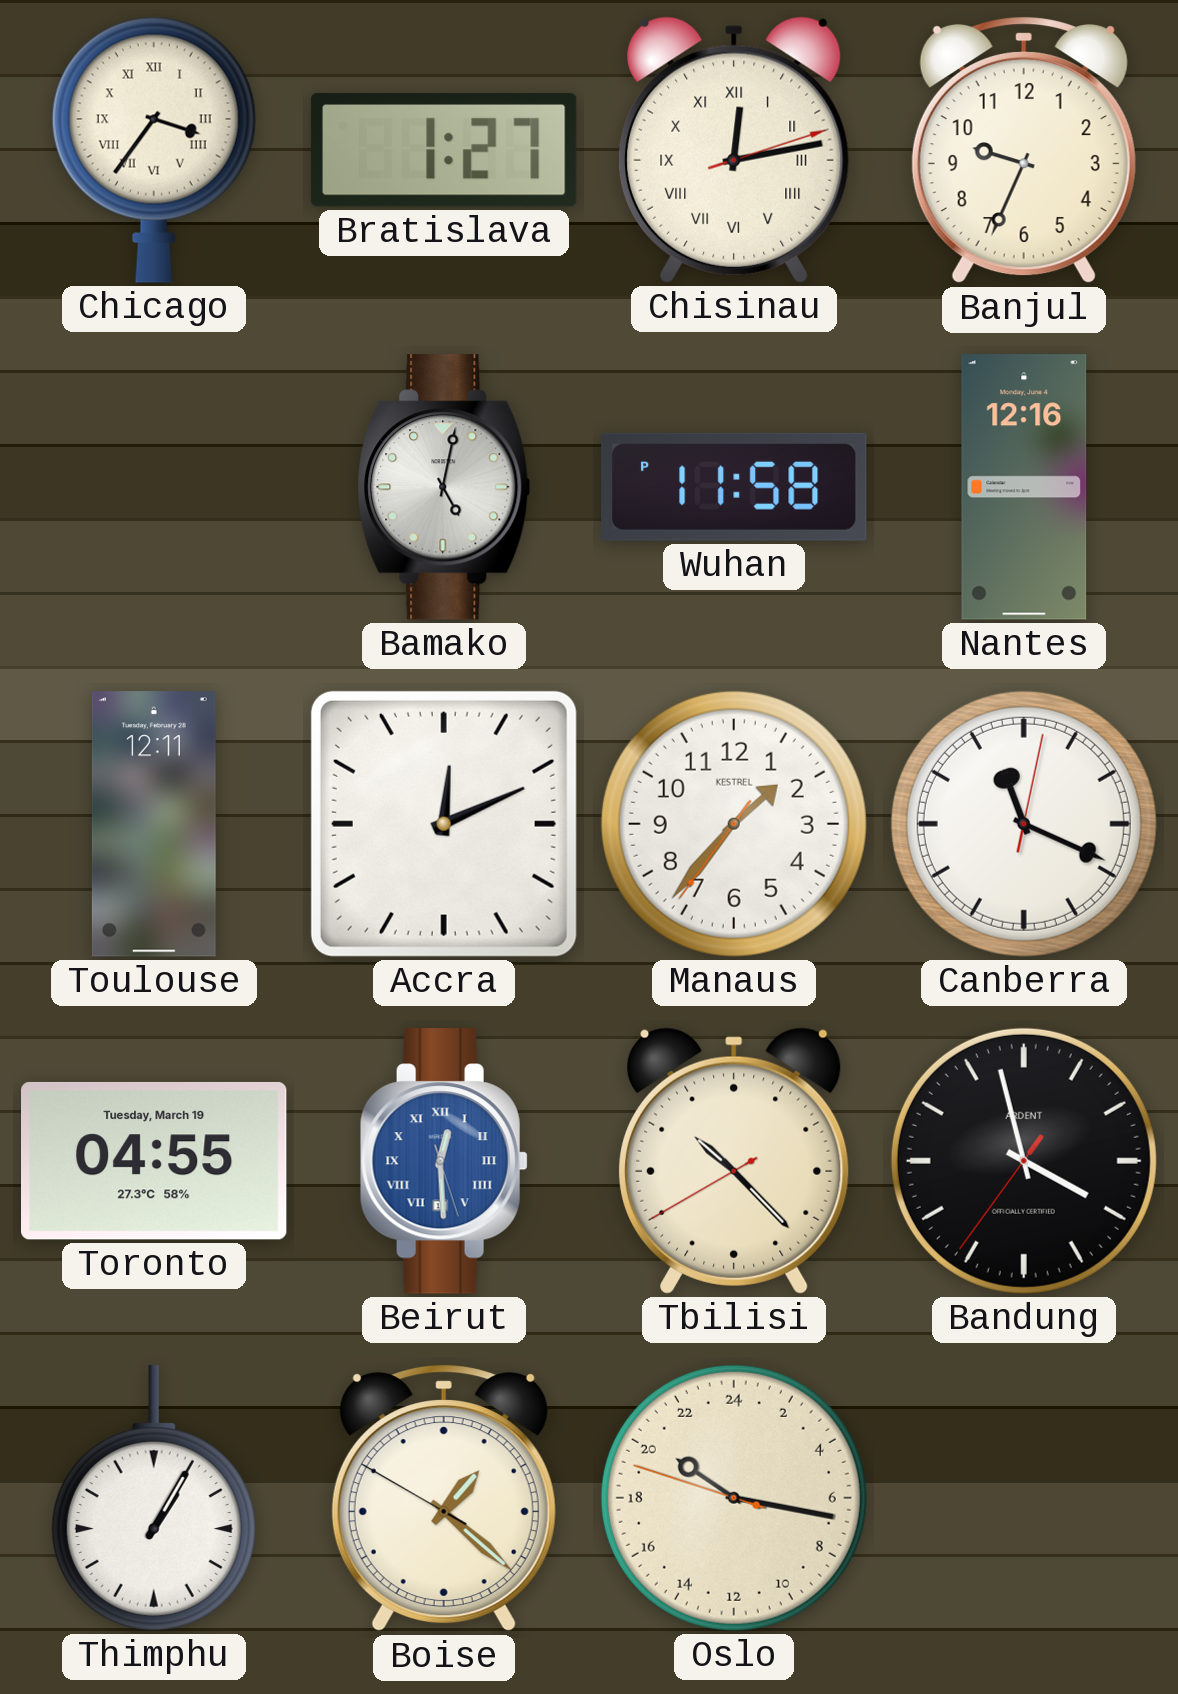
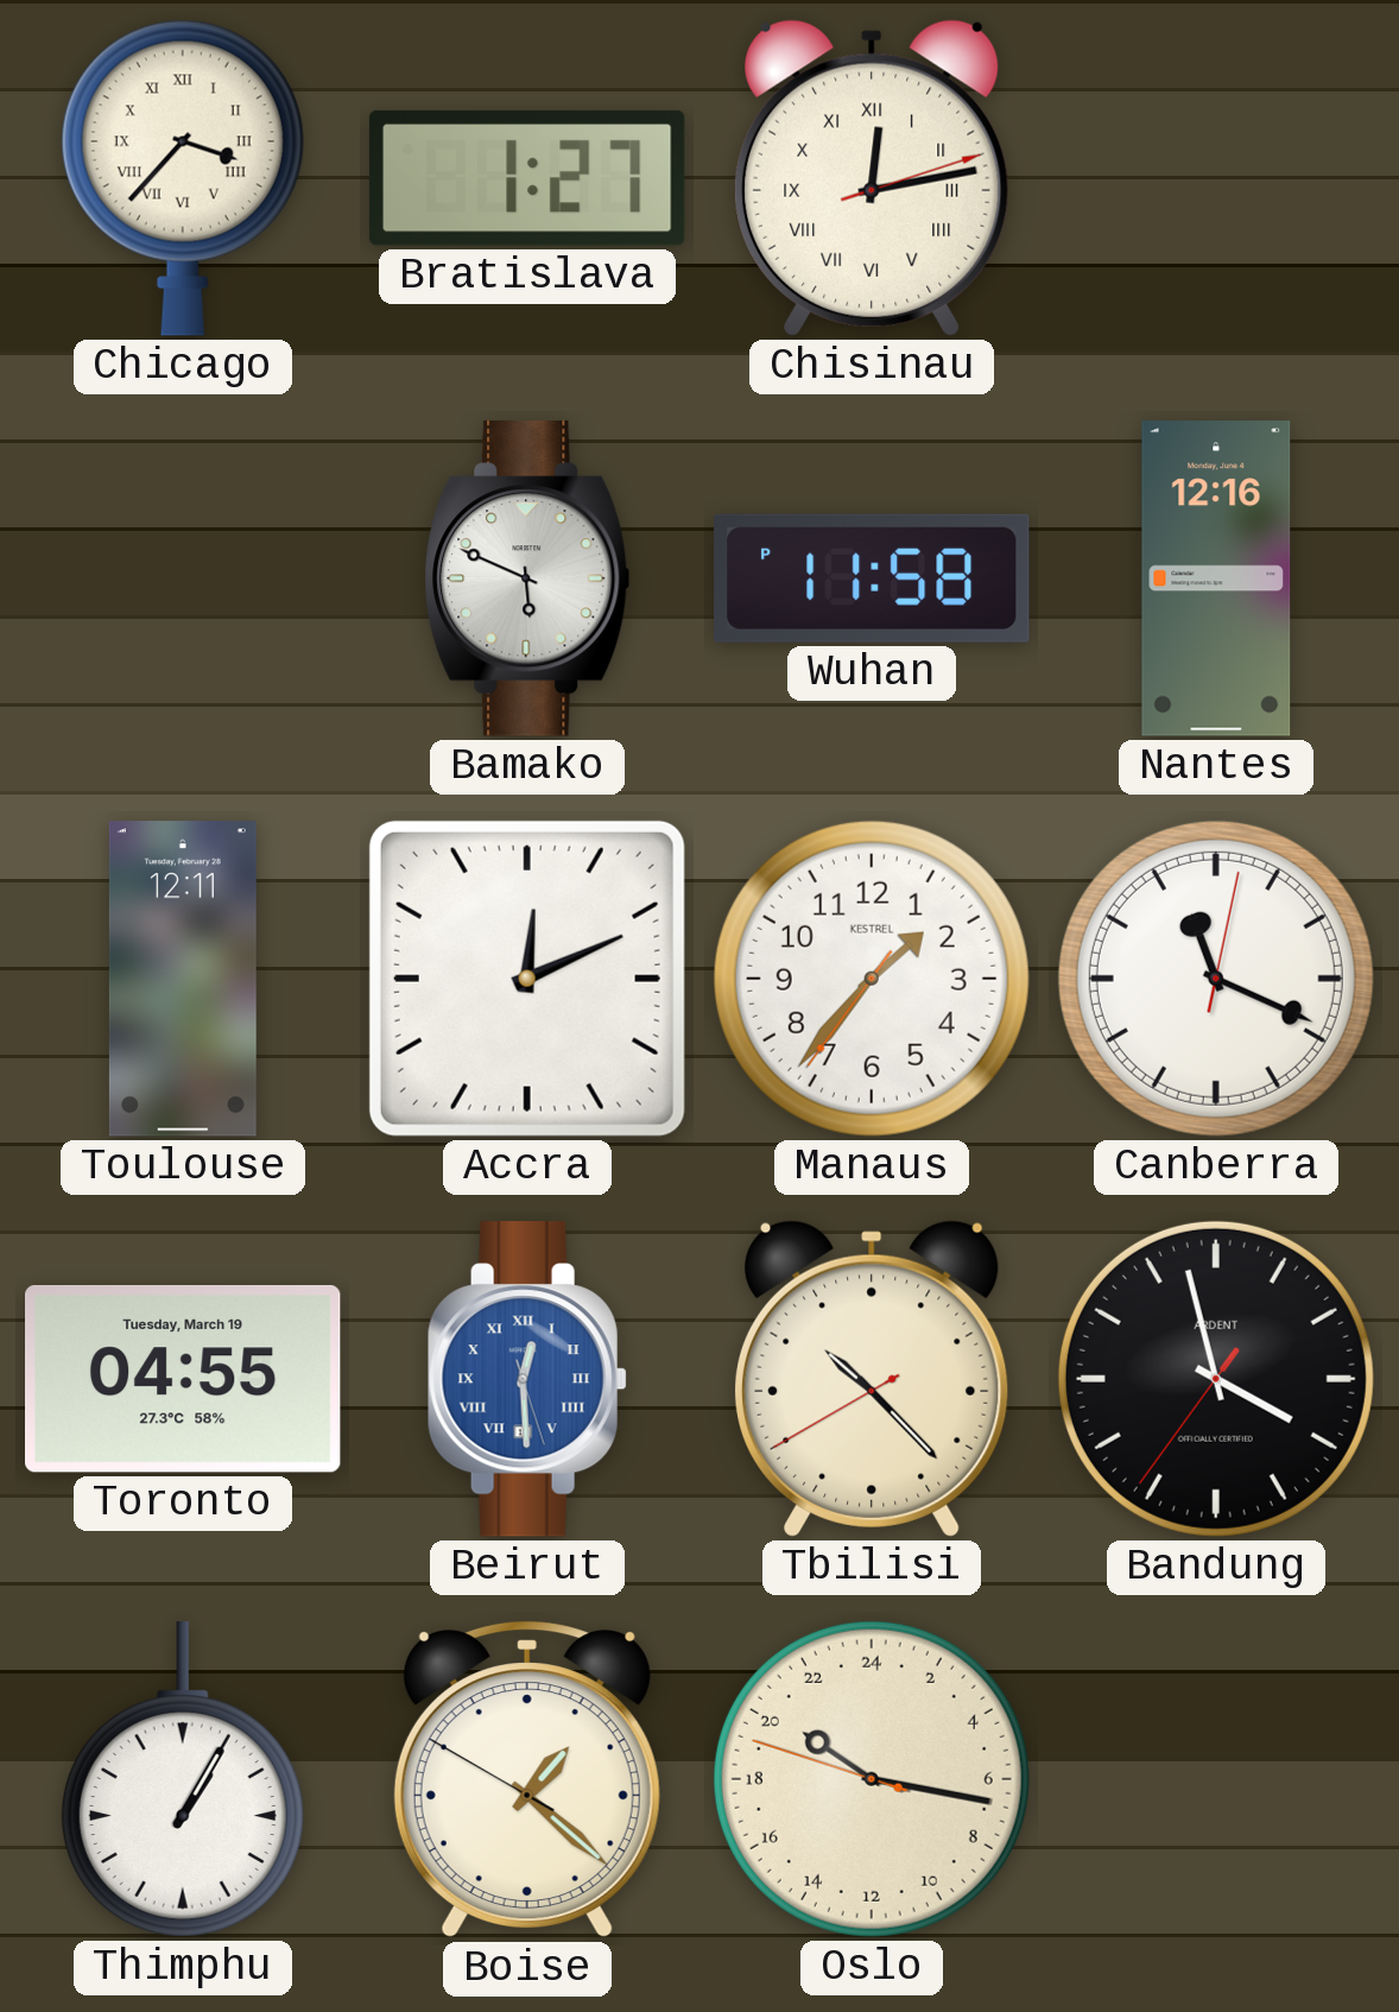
Chicago: 3:36 -> 3:37 (183, 178)
Banjul: 9:34 -> none (1024, 150)
Bamako: 5:02 -> 5:49 (527, 578)
